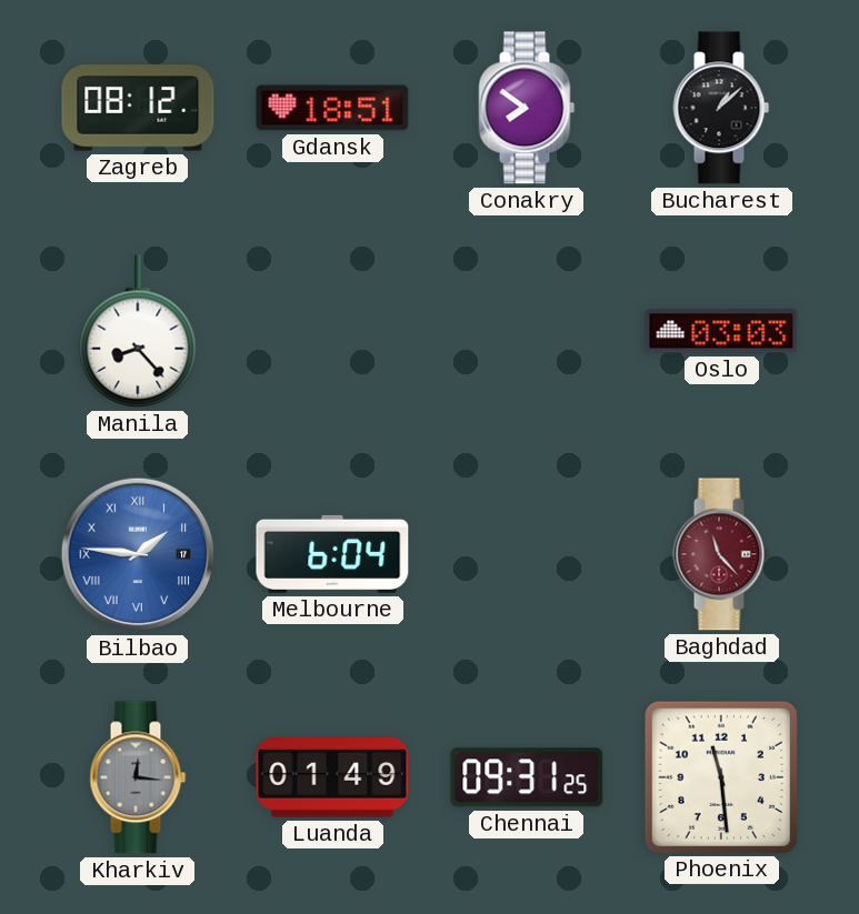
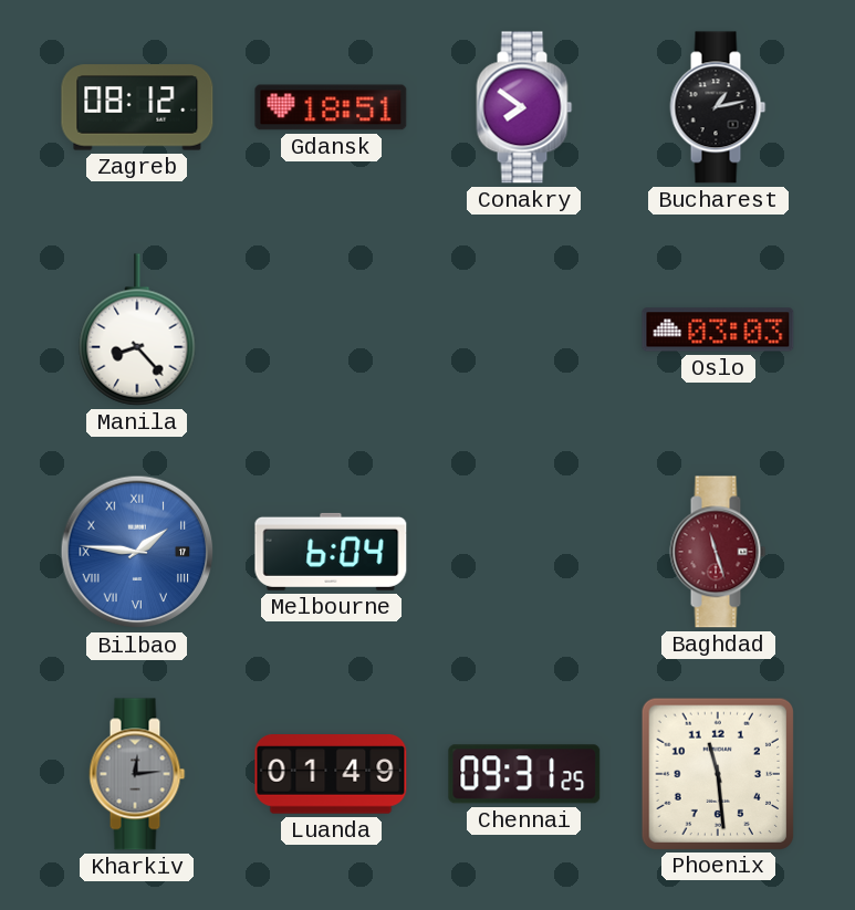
Bucharest: 1:08 -> 1:13 (718, 107)
Baghdad: 11:23 -> 11:27 (718, 552)
Kharkiv: 12:16 -> 12:14 (137, 774)
